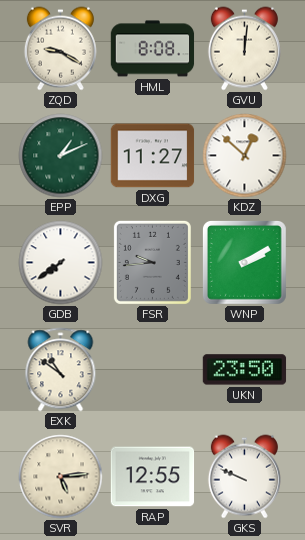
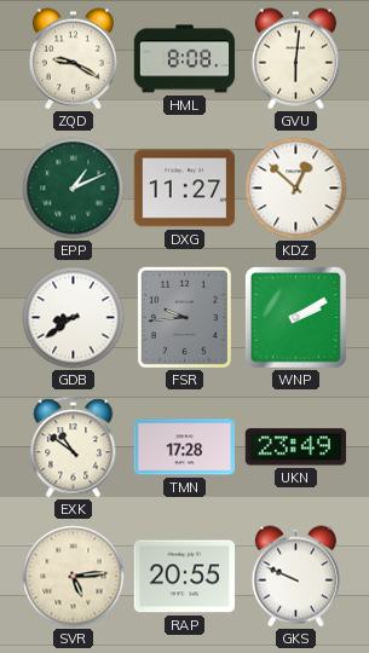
GVU: 12:01 -> 6:01 (295, 59)
GDB: 7:39 -> 8:39 (74, 318)
TMN: none -> 17:28 (185, 447)
UKN: 23:50 -> 23:49 (296, 447)
RAP: 12:55 -> 20:55 (185, 577)
